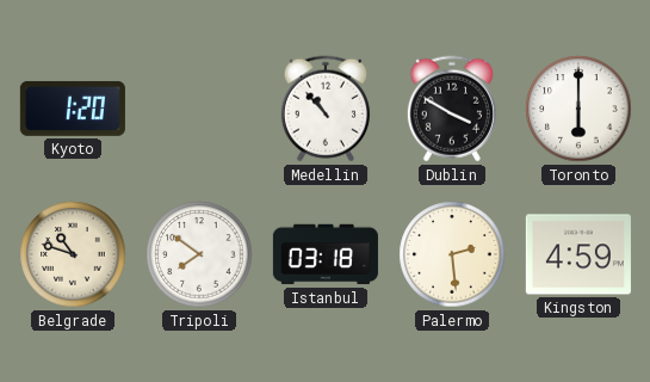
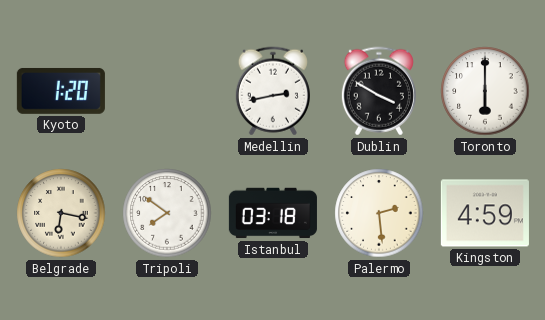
Medellin: 10:53 -> 2:43 (273, 91)
Belgrade: 10:48 -> 6:17 (61, 213)
